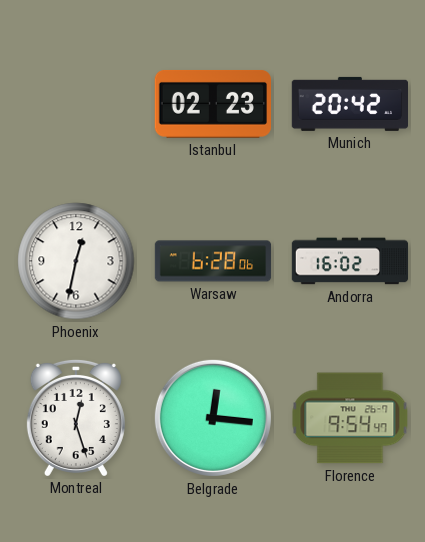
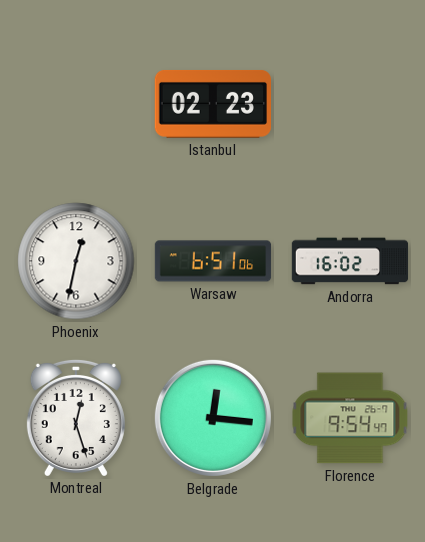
Munich: 20:42 -> none (349, 104)
Warsaw: 6:28 -> 6:51 (213, 261)
